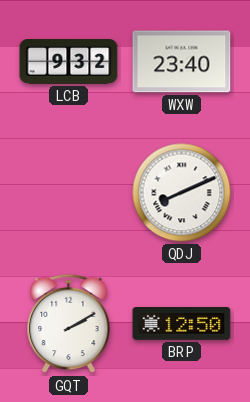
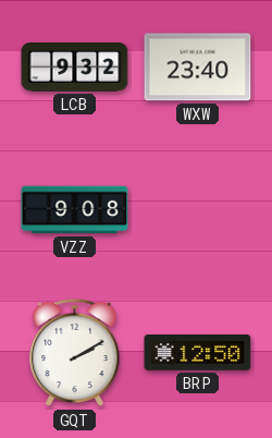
VZZ: none -> 9:08 (75, 210)
QDJ: 8:11 -> none (182, 193)
